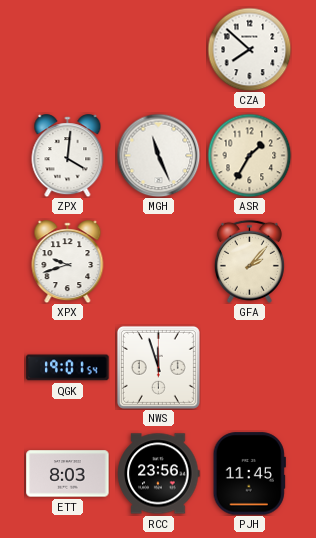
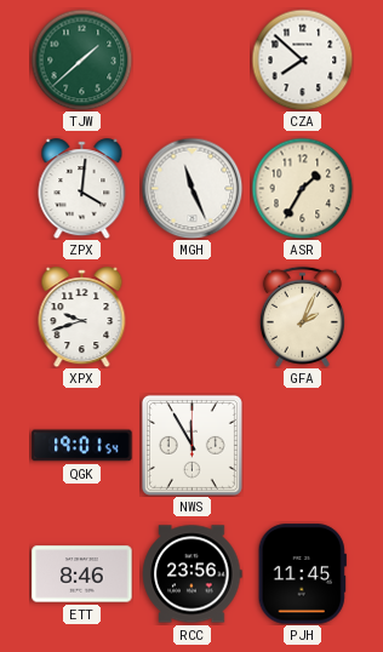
TJW: none -> 1:38 (81, 59)
GFA: 2:07 -> 2:04 (302, 316)
NWS: 11:57 -> 11:55 (191, 445)
ETT: 8:03 -> 8:46 (82, 574)
